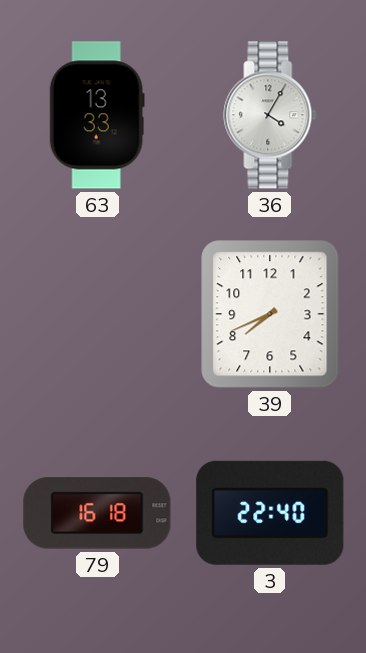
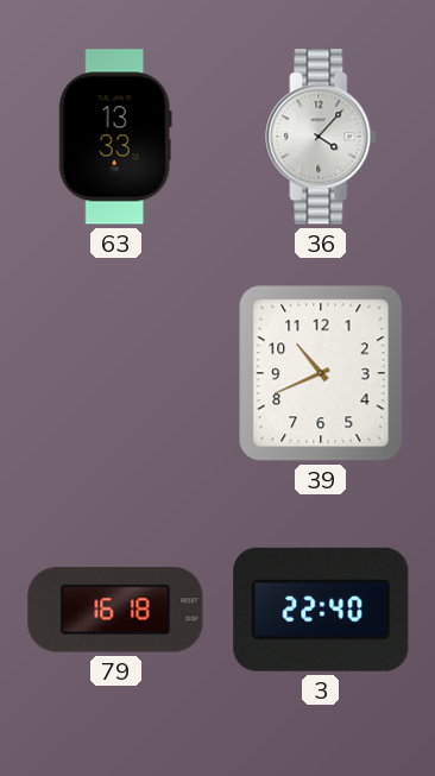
36: 4:05 -> 4:07 (321, 137)
39: 7:41 -> 10:41 (321, 373)
